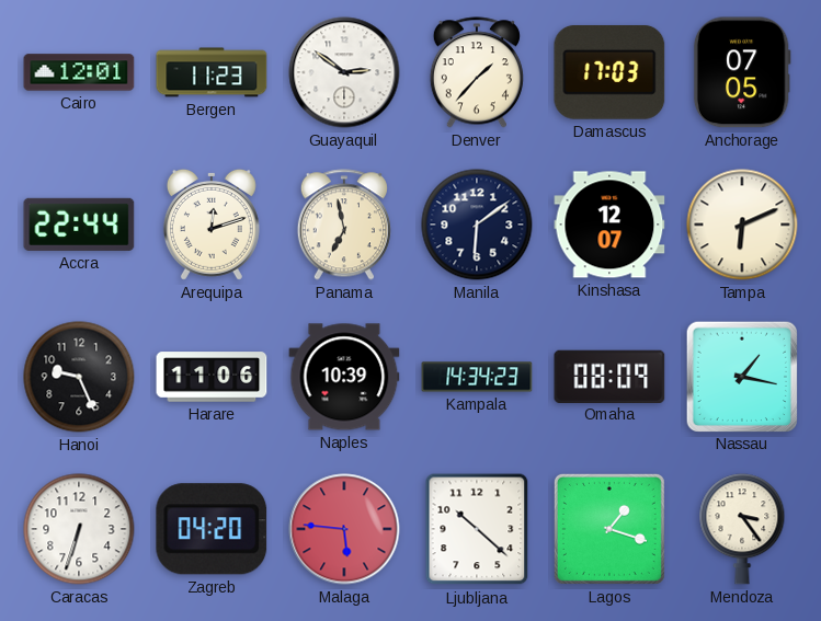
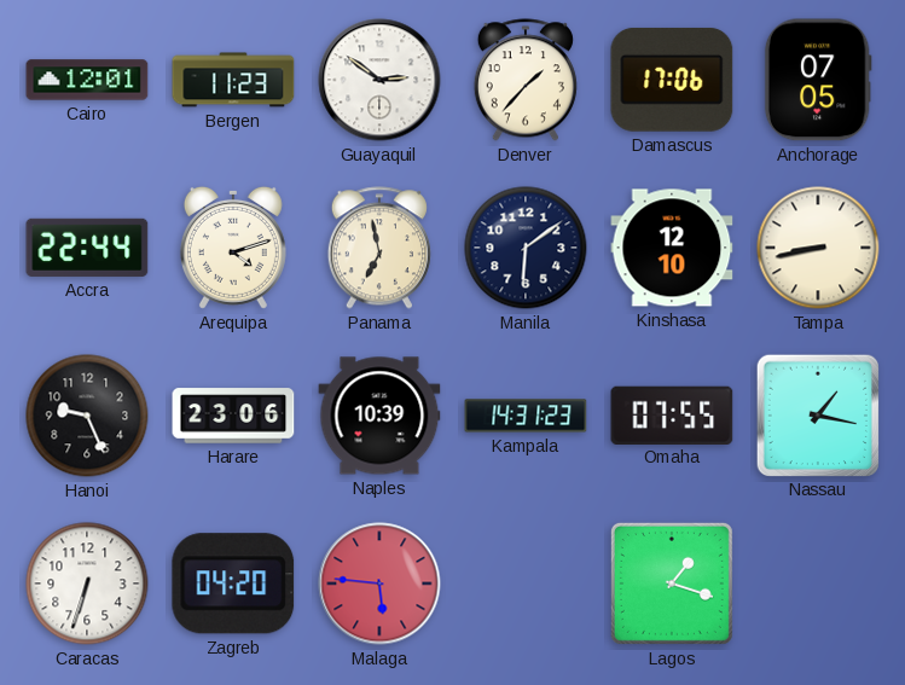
Damascus: 17:03 -> 17:06 (672, 80)
Arequipa: 12:12 -> 4:12 (233, 248)
Kinshasa: 12:07 -> 12:10 (672, 248)
Tampa: 6:11 -> 8:43 (818, 248)
Harare: 11:06 -> 23:06 (233, 416)
Kampala: 14:34 -> 14:31 (526, 416)
Omaha: 08:09 -> 07:55 (672, 414)
Ljubljana: 10:22 -> none (477, 529)
Mendoza: 3:24 -> none (742, 529)
